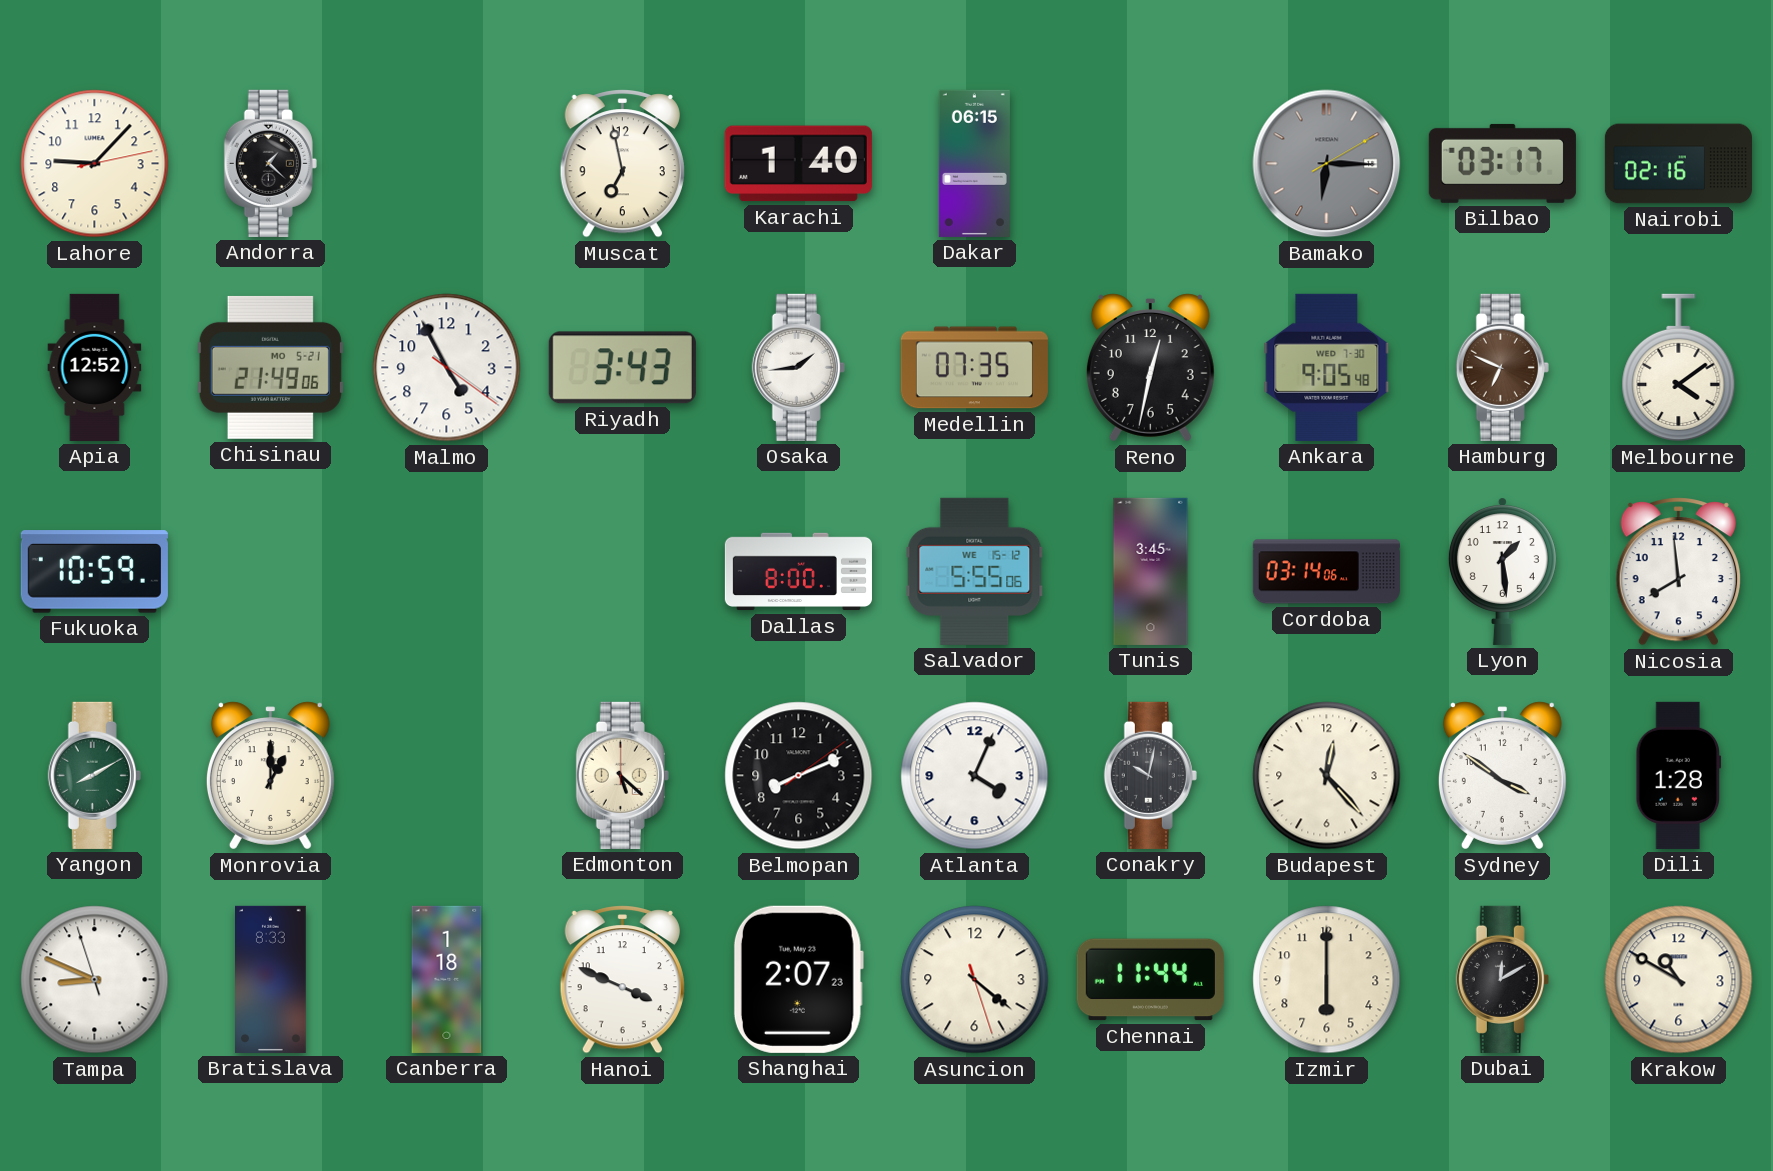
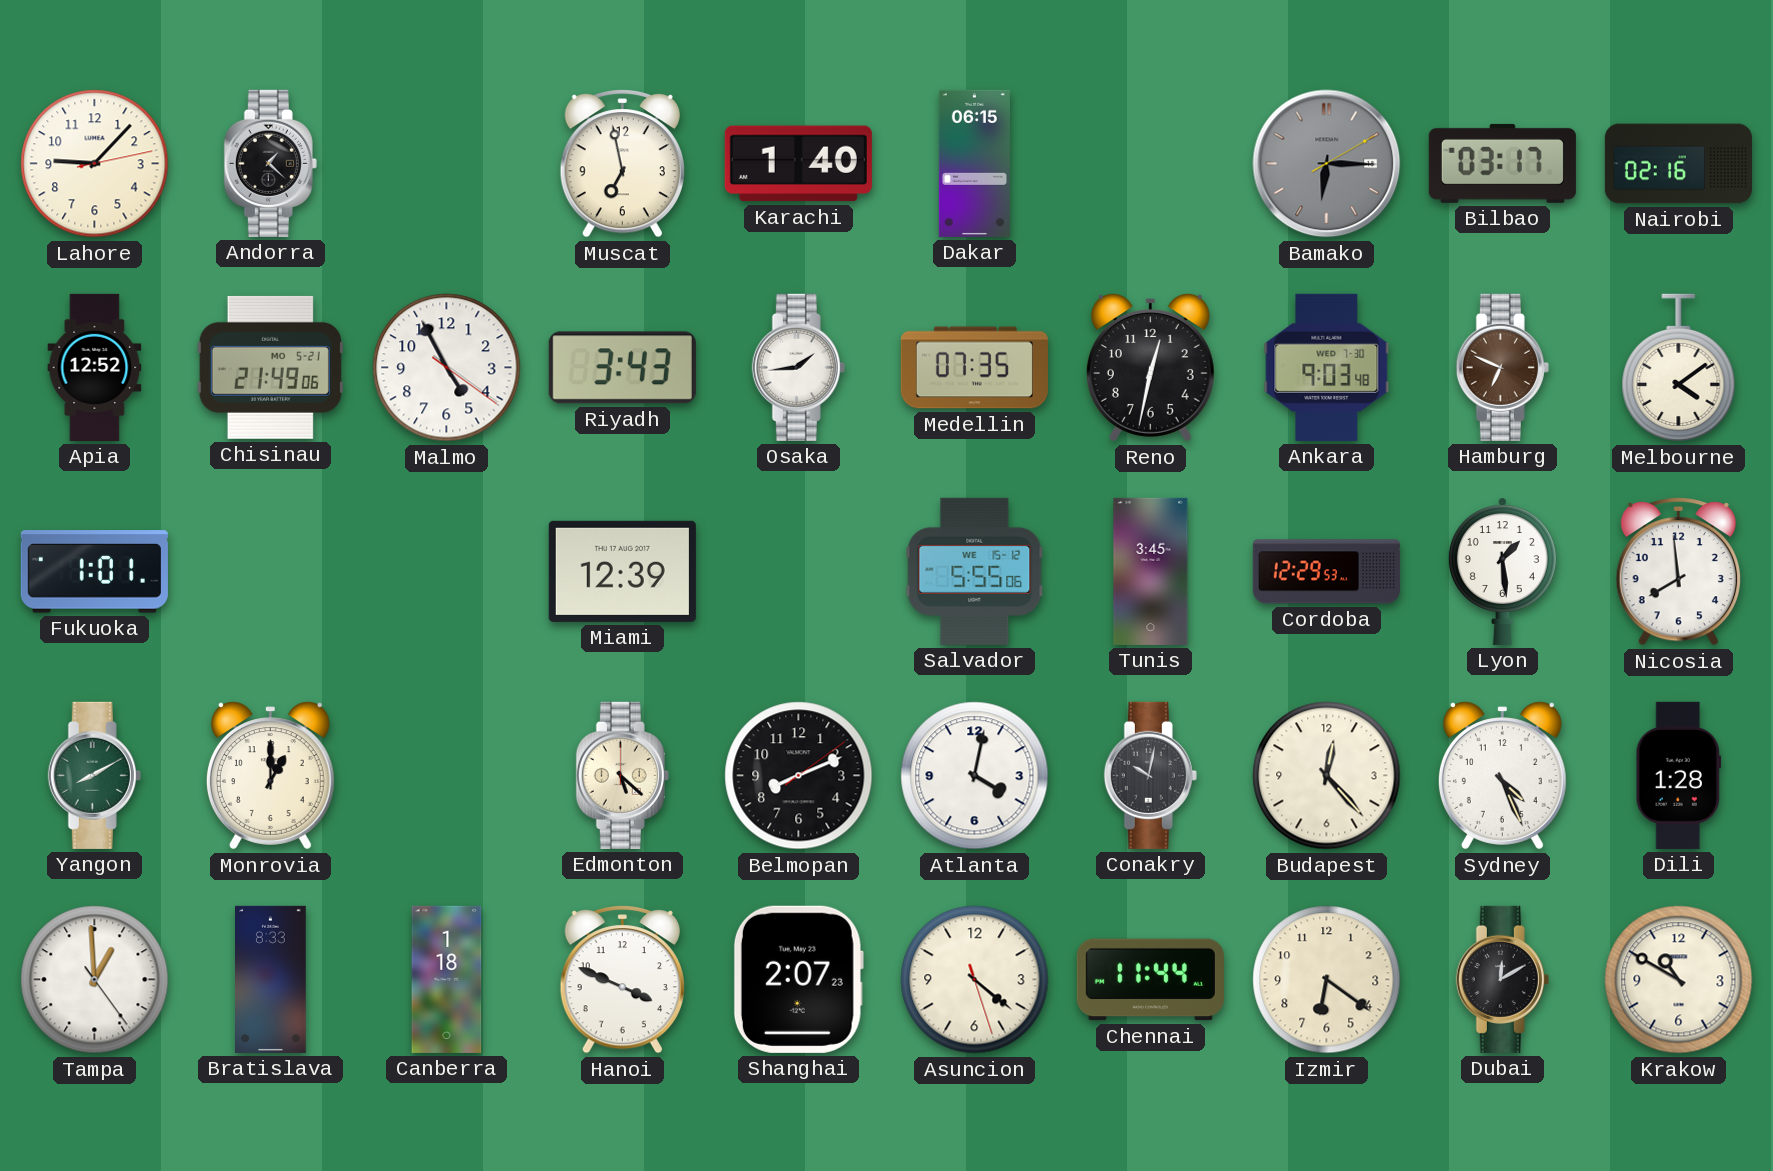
Ankara: 9:05 -> 9:03 (1327, 367)
Fukuoka: 10:59 -> 1:01 (94, 572)
Miami: none -> 12:39 (622, 571)
Dallas: 8:00 -> none (798, 572)
Cordoba: 03:14 -> 12:29 (1326, 572)
Atlanta: 4:04 -> 4:02 (975, 776)
Sydney: 3:51 -> 4:26 (1502, 776)
Tampa: 8:48 -> 12:59 (95, 980)
Izmir: 6:00 -> 6:21 (1327, 980)
